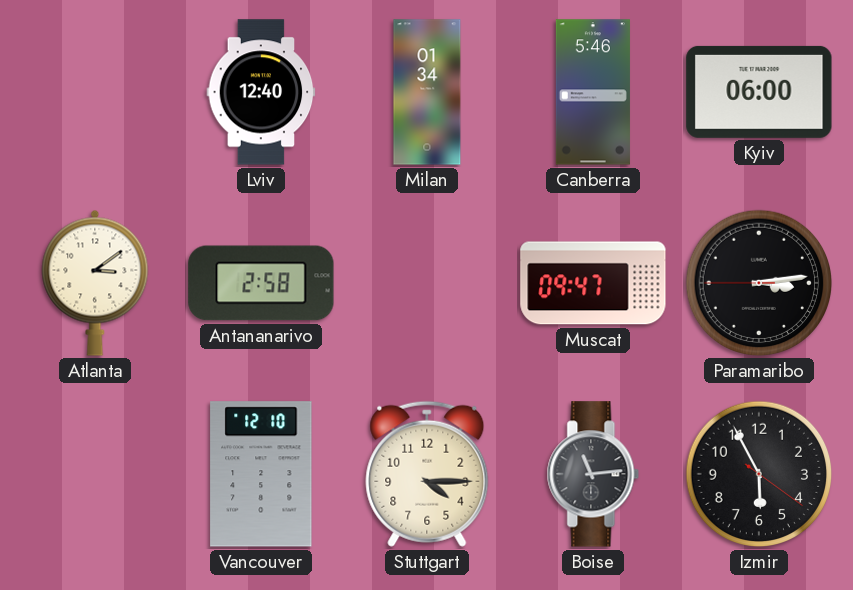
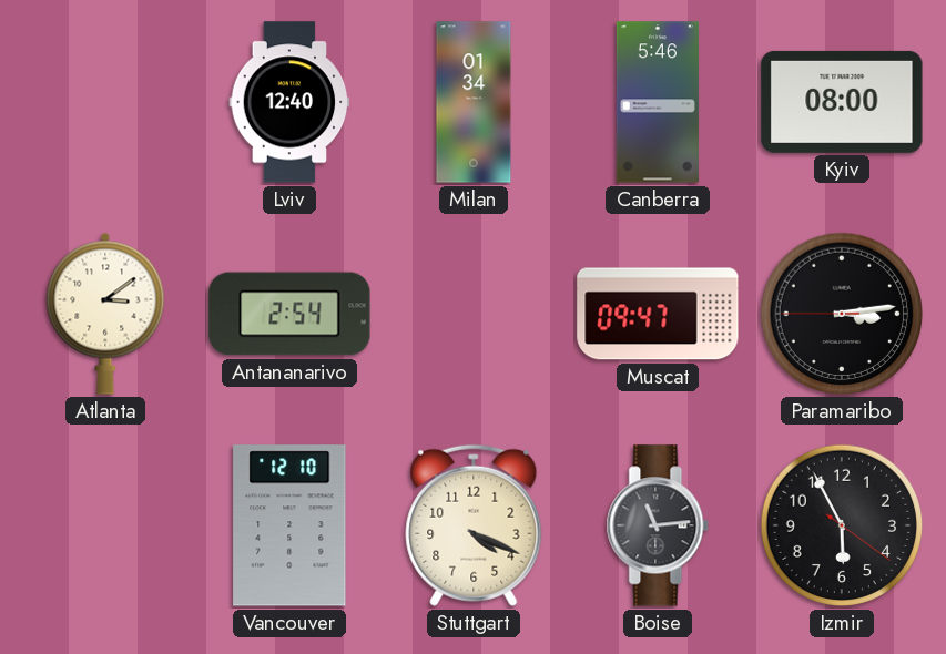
Kyiv: 06:00 -> 08:00 (842, 102)
Antananarivo: 2:58 -> 2:54 (289, 314)
Stuttgart: 4:15 -> 4:19 (474, 525)
